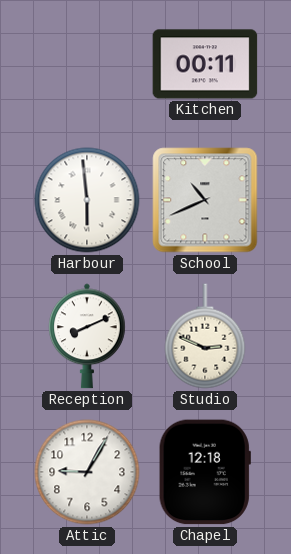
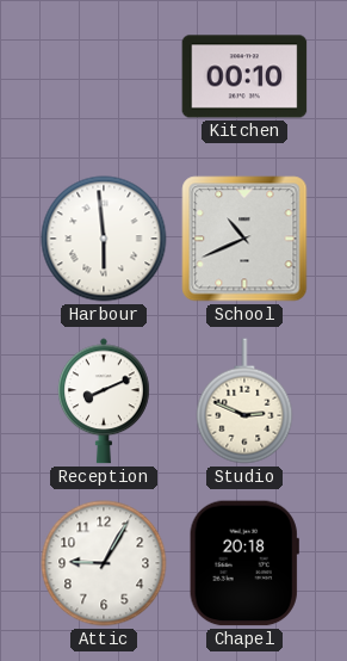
Kitchen: 00:11 -> 00:10 (244, 76)
Chapel: 12:18 -> 20:18 (244, 563)
